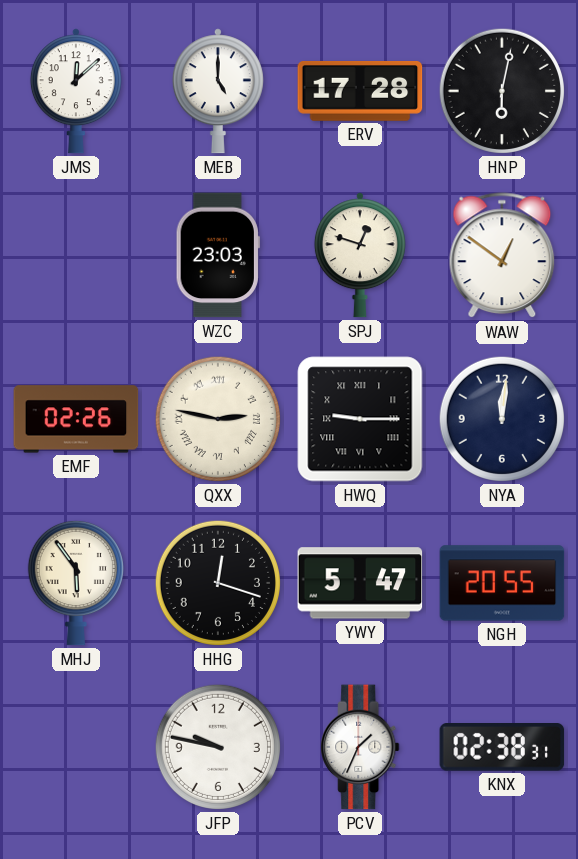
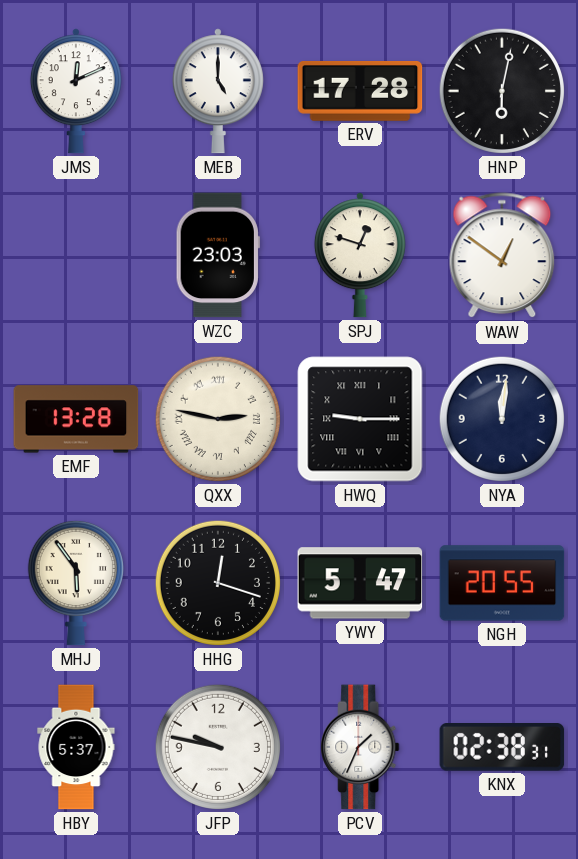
JMS: 12:08 -> 12:11 (76, 91)
EMF: 02:26 -> 13:28 (76, 419)
HBY: none -> 5:37 (76, 747)
